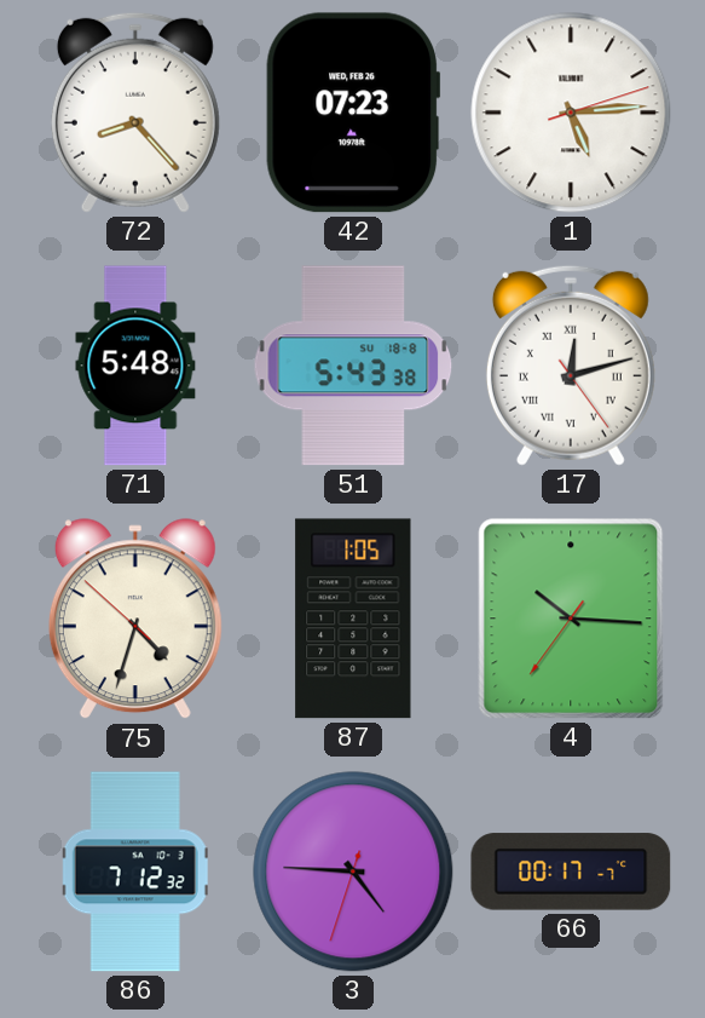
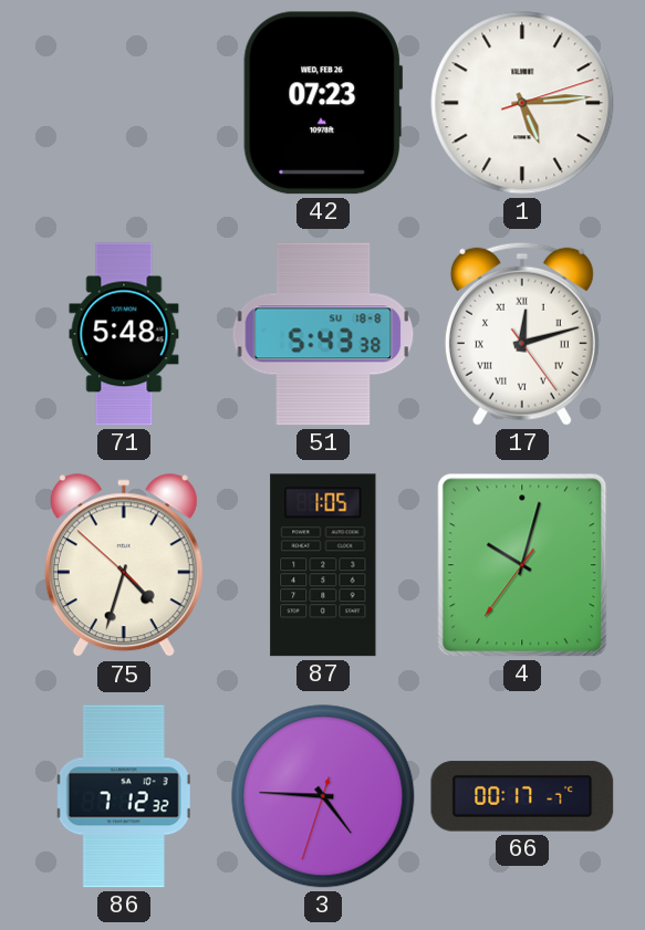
72: 8:23 -> none (135, 113)
4: 10:15 -> 10:02 (522, 565)
